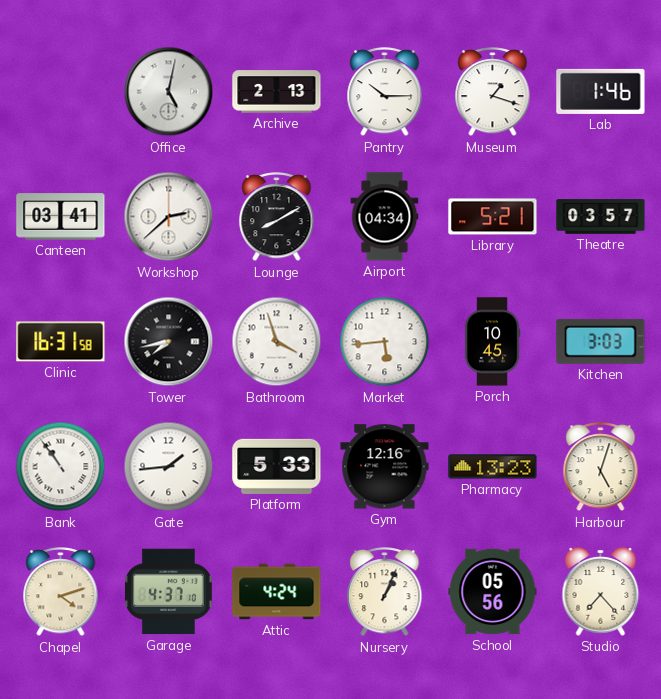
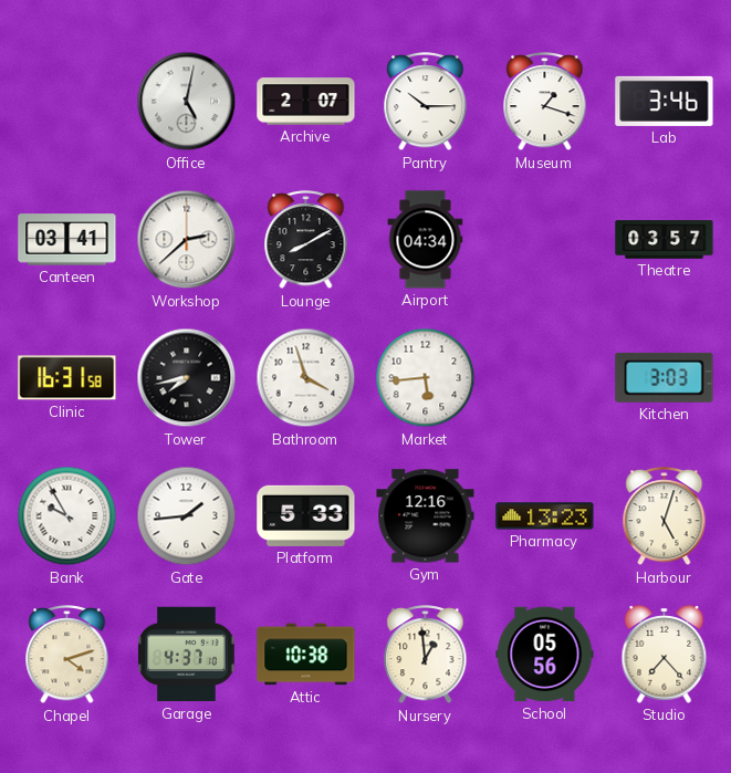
Archive: 2:13 -> 2:07 (306, 102)
Lab: 1:46 -> 3:46 (665, 101)
Library: 5:21 -> none (493, 217)
Porch: 10:45 -> none (492, 342)
Bank: 10:54 -> 9:55 (67, 516)
Attic: 4:24 -> 10:38 (306, 655)
Nursery: 1:04 -> 12:59 (426, 655)
